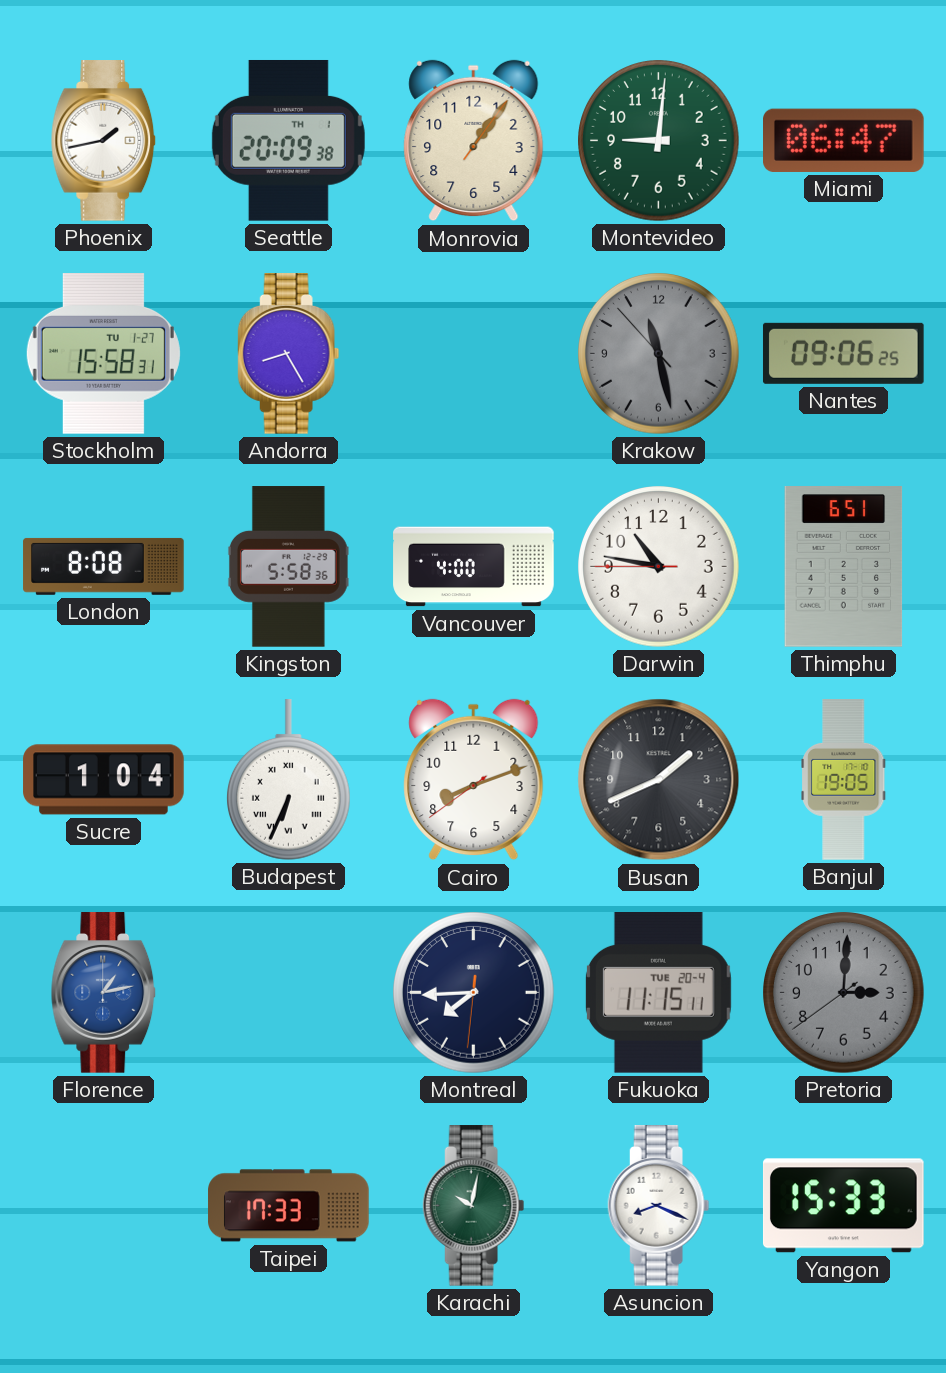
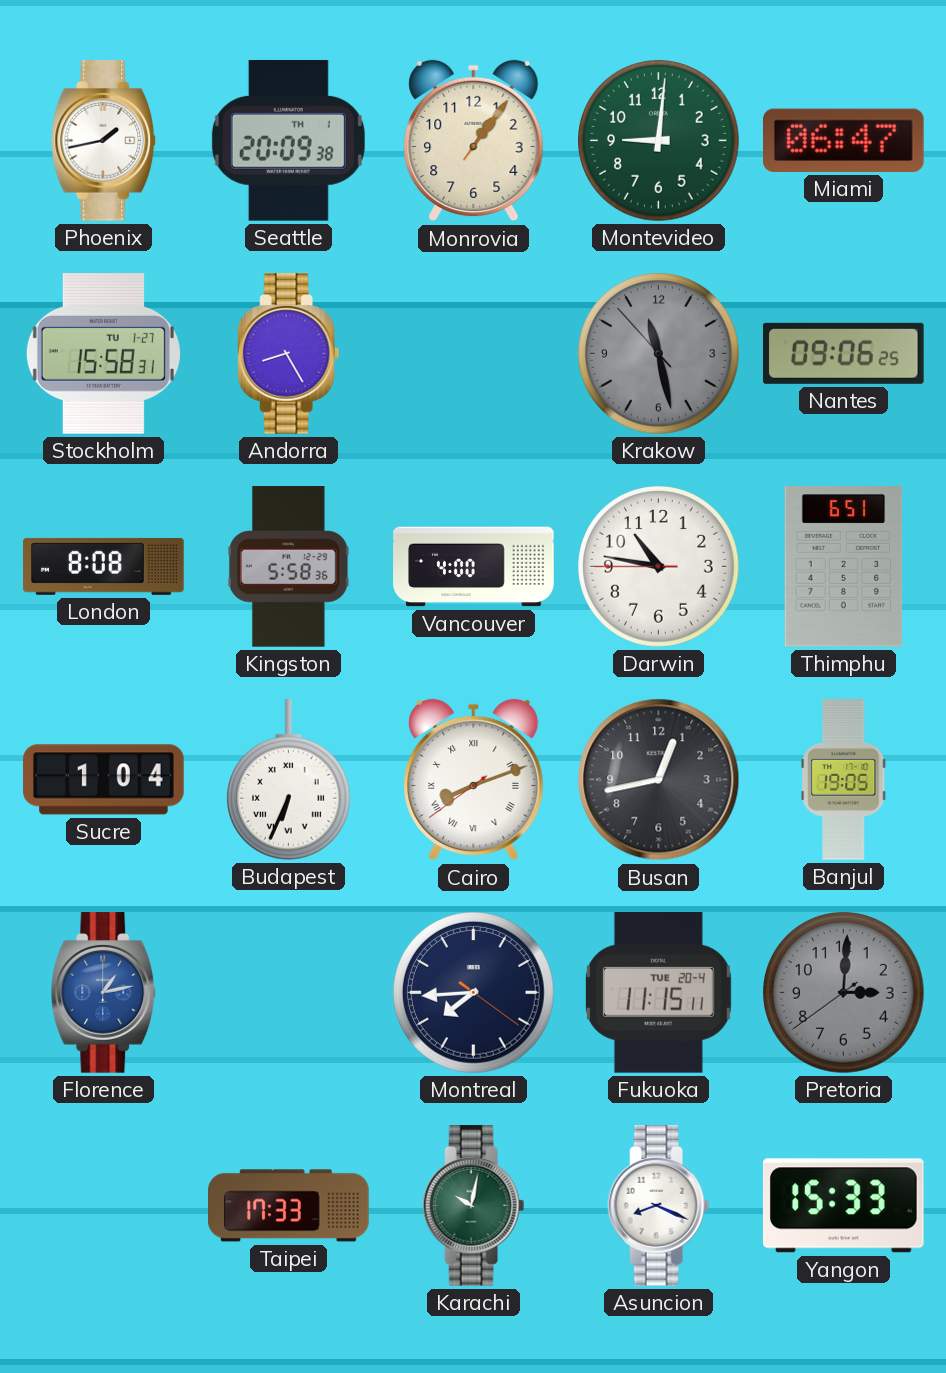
Cairo numerals: Arabic -> Roman (474, 780)
Busan: 1:41 -> 12:43 (659, 780)
Montreal: 7:44:31 -> 7:44:21 (474, 993)
